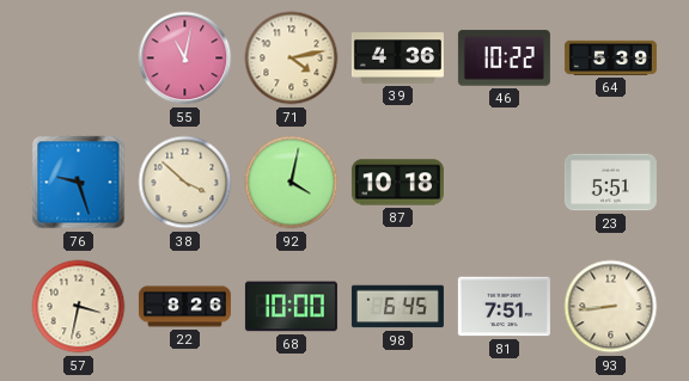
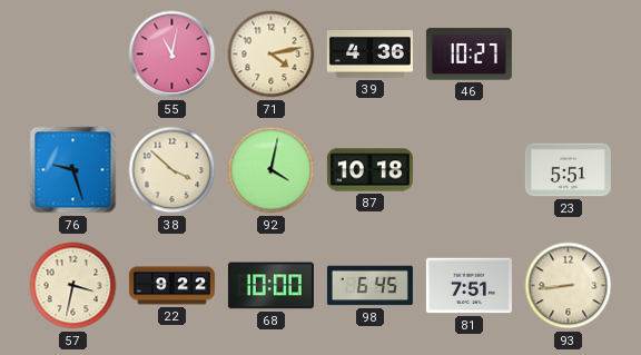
46: 10:22 -> 10:27 (469, 55)
64: 5:39 -> none (610, 57)
22: 8:26 -> 9:22 (171, 286)
